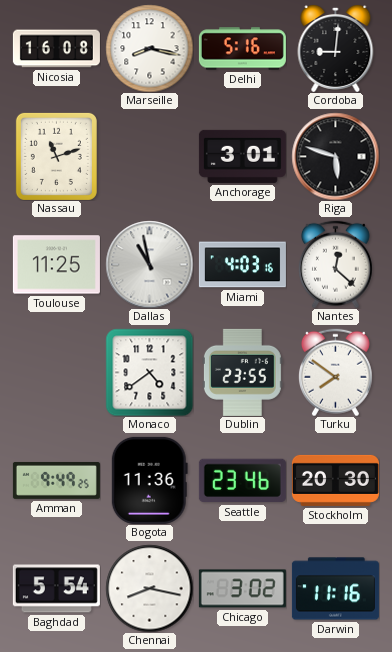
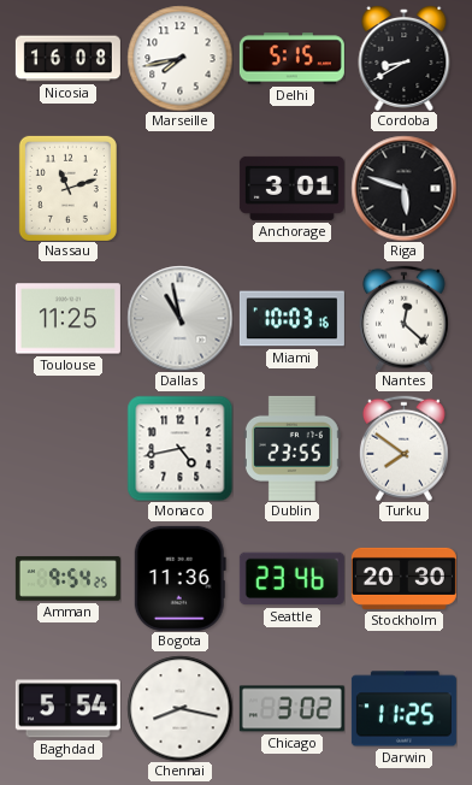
Marseille: 8:17 -> 7:43 (179, 58)
Delhi: 5:16 -> 5:15 (291, 59)
Cordoba: 9:01 -> 8:40 (405, 58)
Miami: 4:03 -> 10:03 (291, 319)
Monaco: 4:39 -> 4:43 (179, 448)
Amman: 9:49 -> 9:54 (67, 578)
Darwin: 11:16 -> 11:25 (403, 709)
